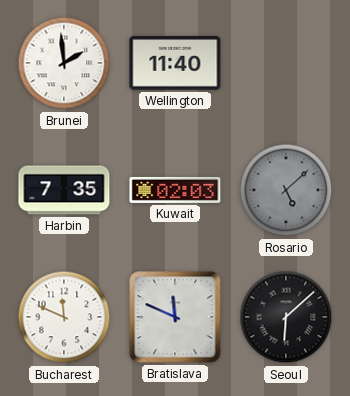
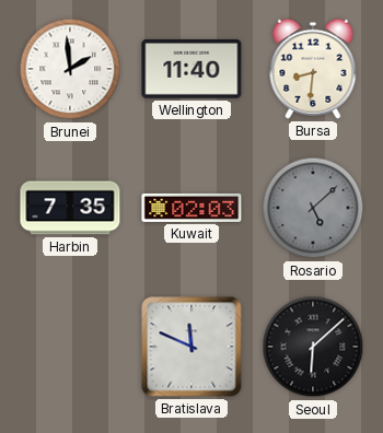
Bursa: none -> 8:31 (313, 69)
Bucharest: 11:49 -> none (64, 317)
